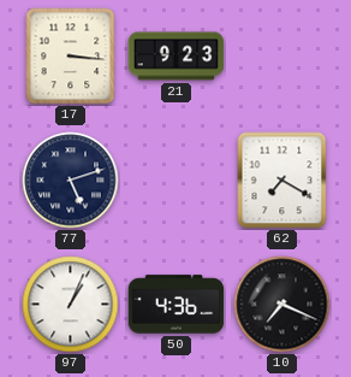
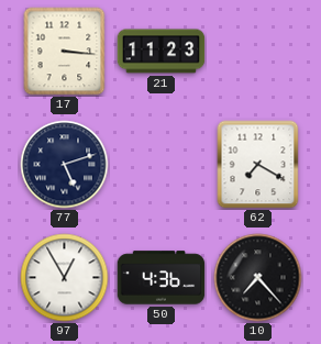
21: 9:23 -> 11:23 (162, 52)
97: 1:04 -> 12:55 (65, 278)
10: 7:19 -> 7:23 (258, 278)
